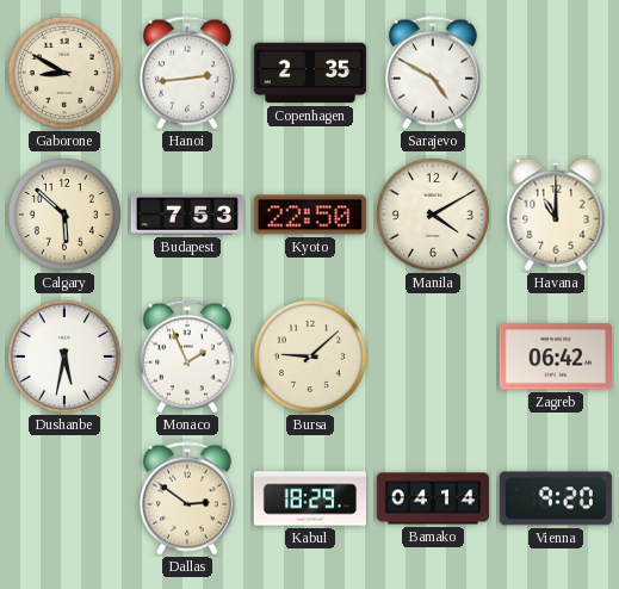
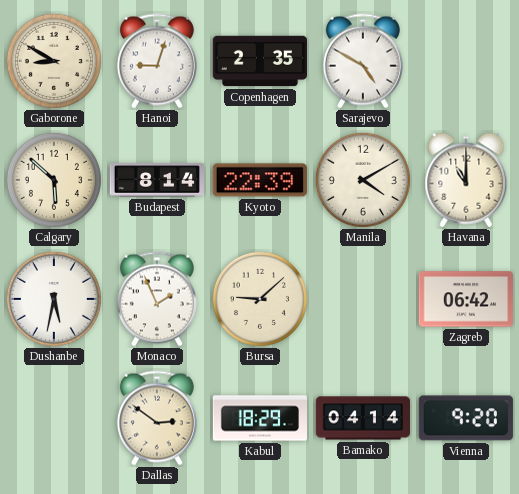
Hanoi: 2:44 -> 9:03 (157, 61)
Budapest: 7:53 -> 8:14 (156, 180)
Kyoto: 22:50 -> 22:39 (260, 180)
